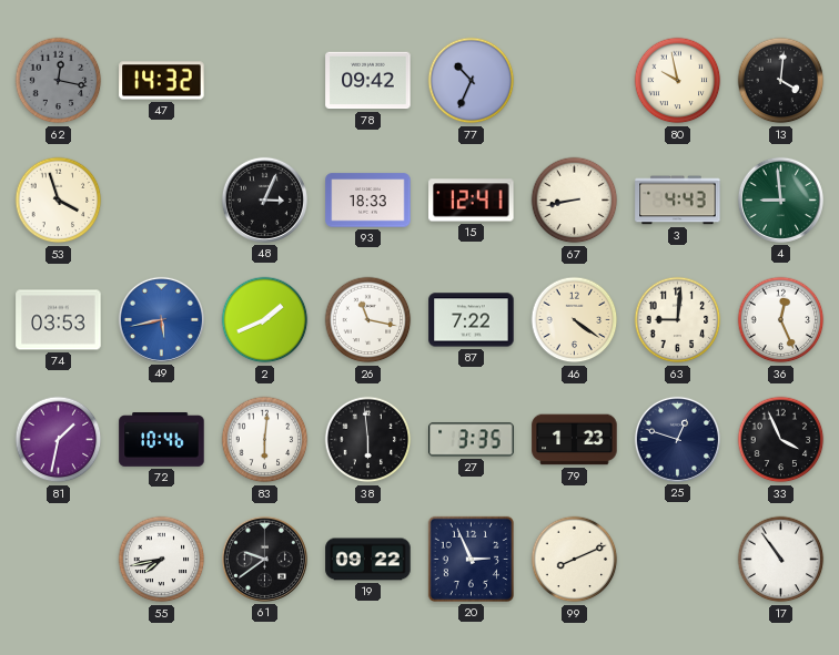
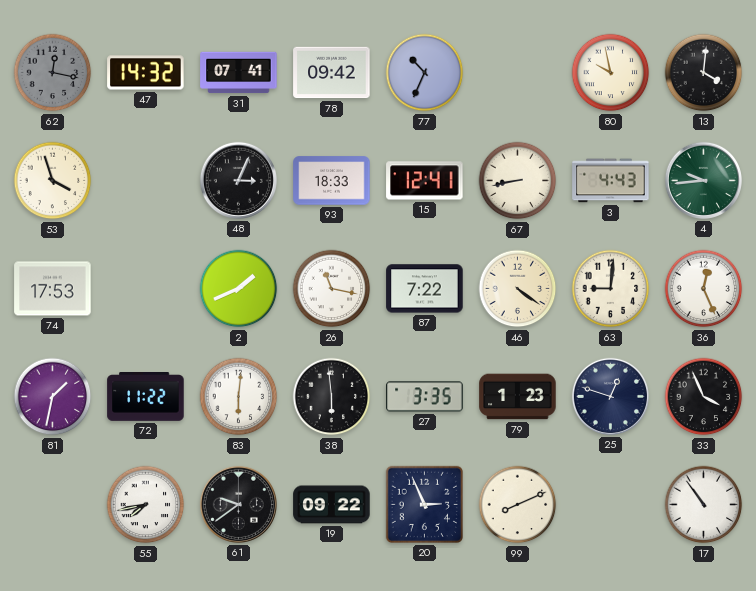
31: none -> 07:41 (239, 73)
4: 8:59 -> 9:44 (703, 180)
74: 03:53 -> 17:53 (53, 289)
49: 5:43 -> none (161, 319)
72: 10:46 -> 11:22 (146, 397)
